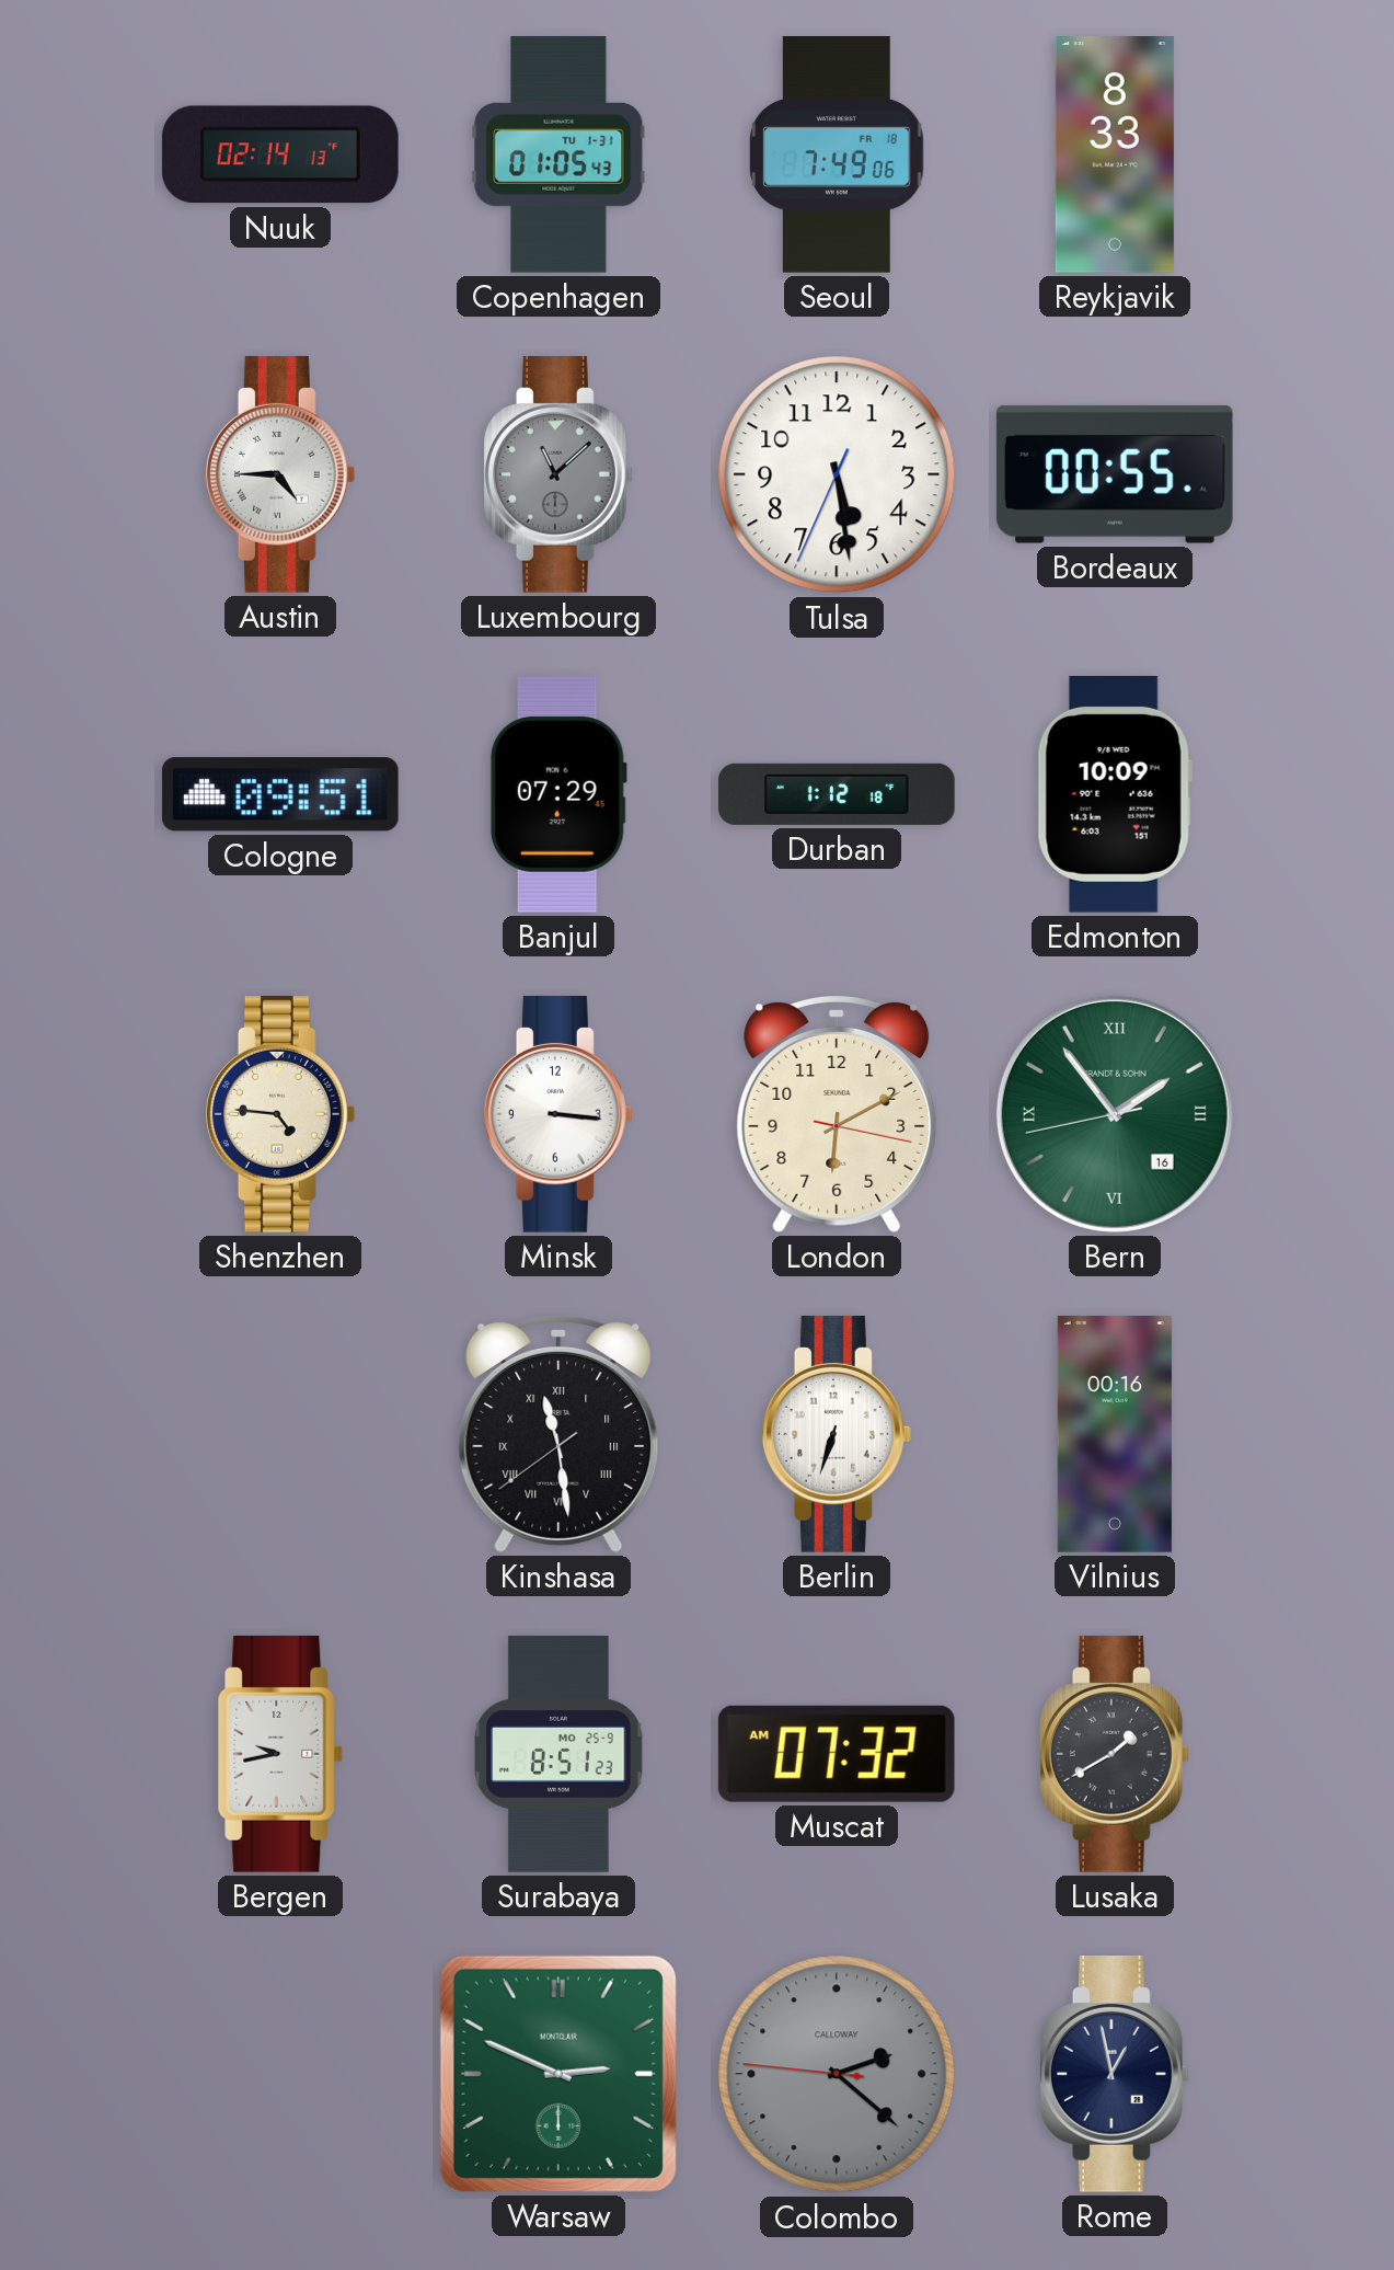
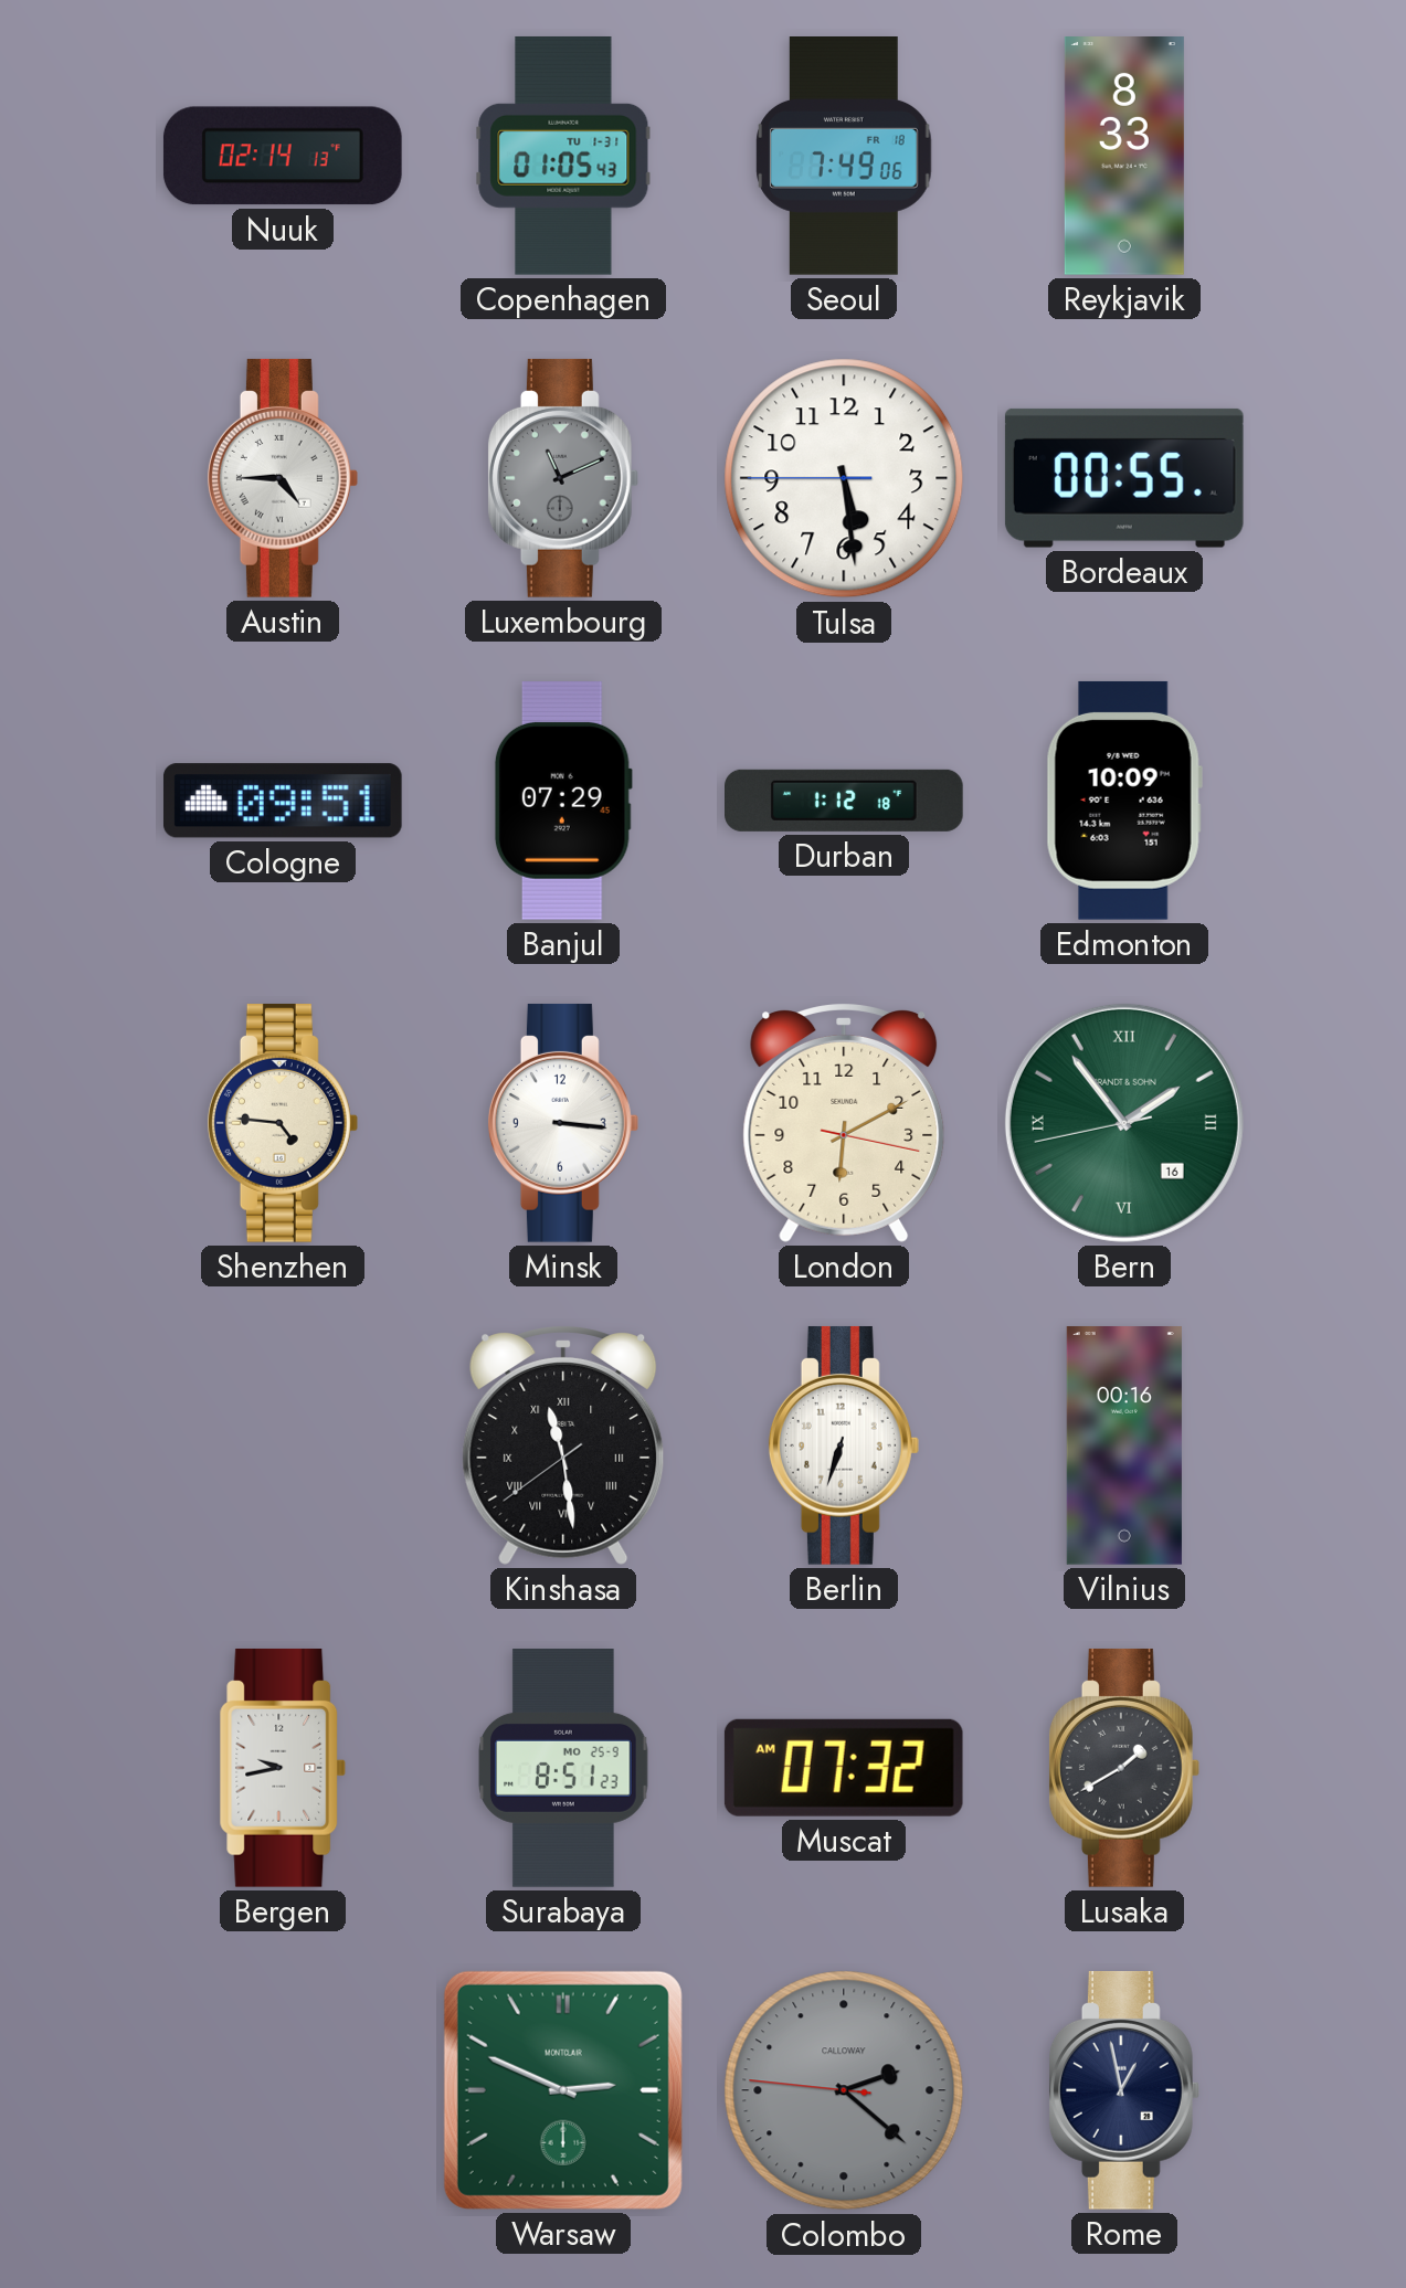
Luxembourg: 11:08 -> 11:11 (563, 478)
Tulsa: 5:28:34 -> 5:28:45 (844, 478)
